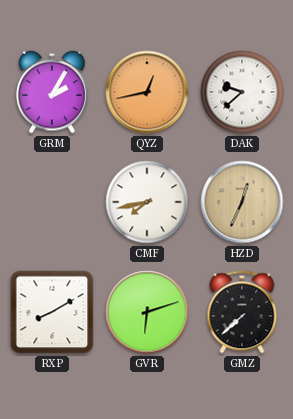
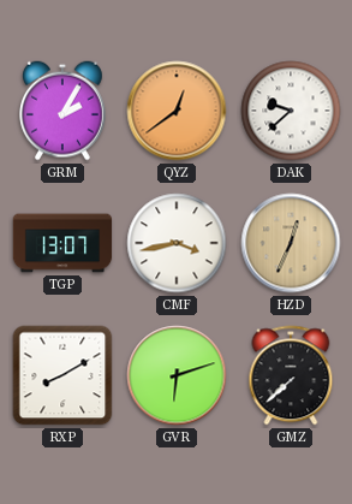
QYZ: 12:43 -> 12:39 (177, 111)
TGP: none -> 13:07 (62, 243)
CMF: 7:43 -> 3:43 (177, 243)
